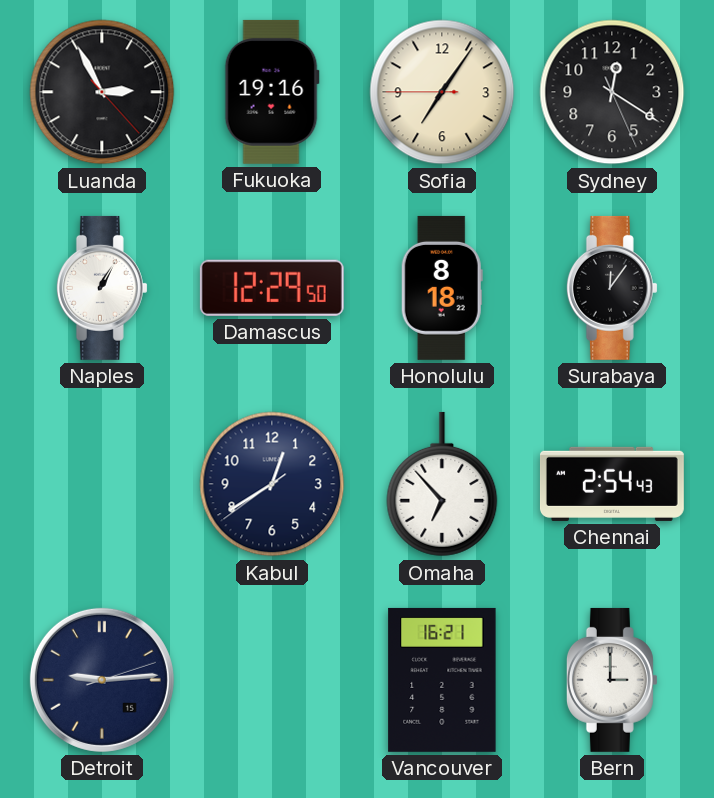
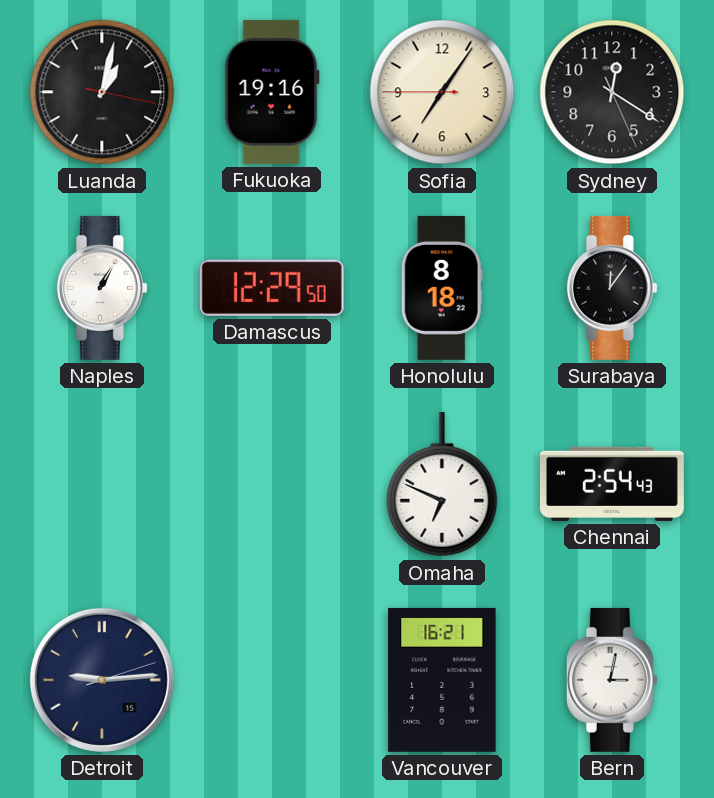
Luanda: 2:55 -> 1:02 (102, 92)
Kabul: 12:39 -> none (272, 484)
Omaha: 6:53 -> 6:49 (442, 484)
Bern: 3:00 -> 3:02 (612, 680)
